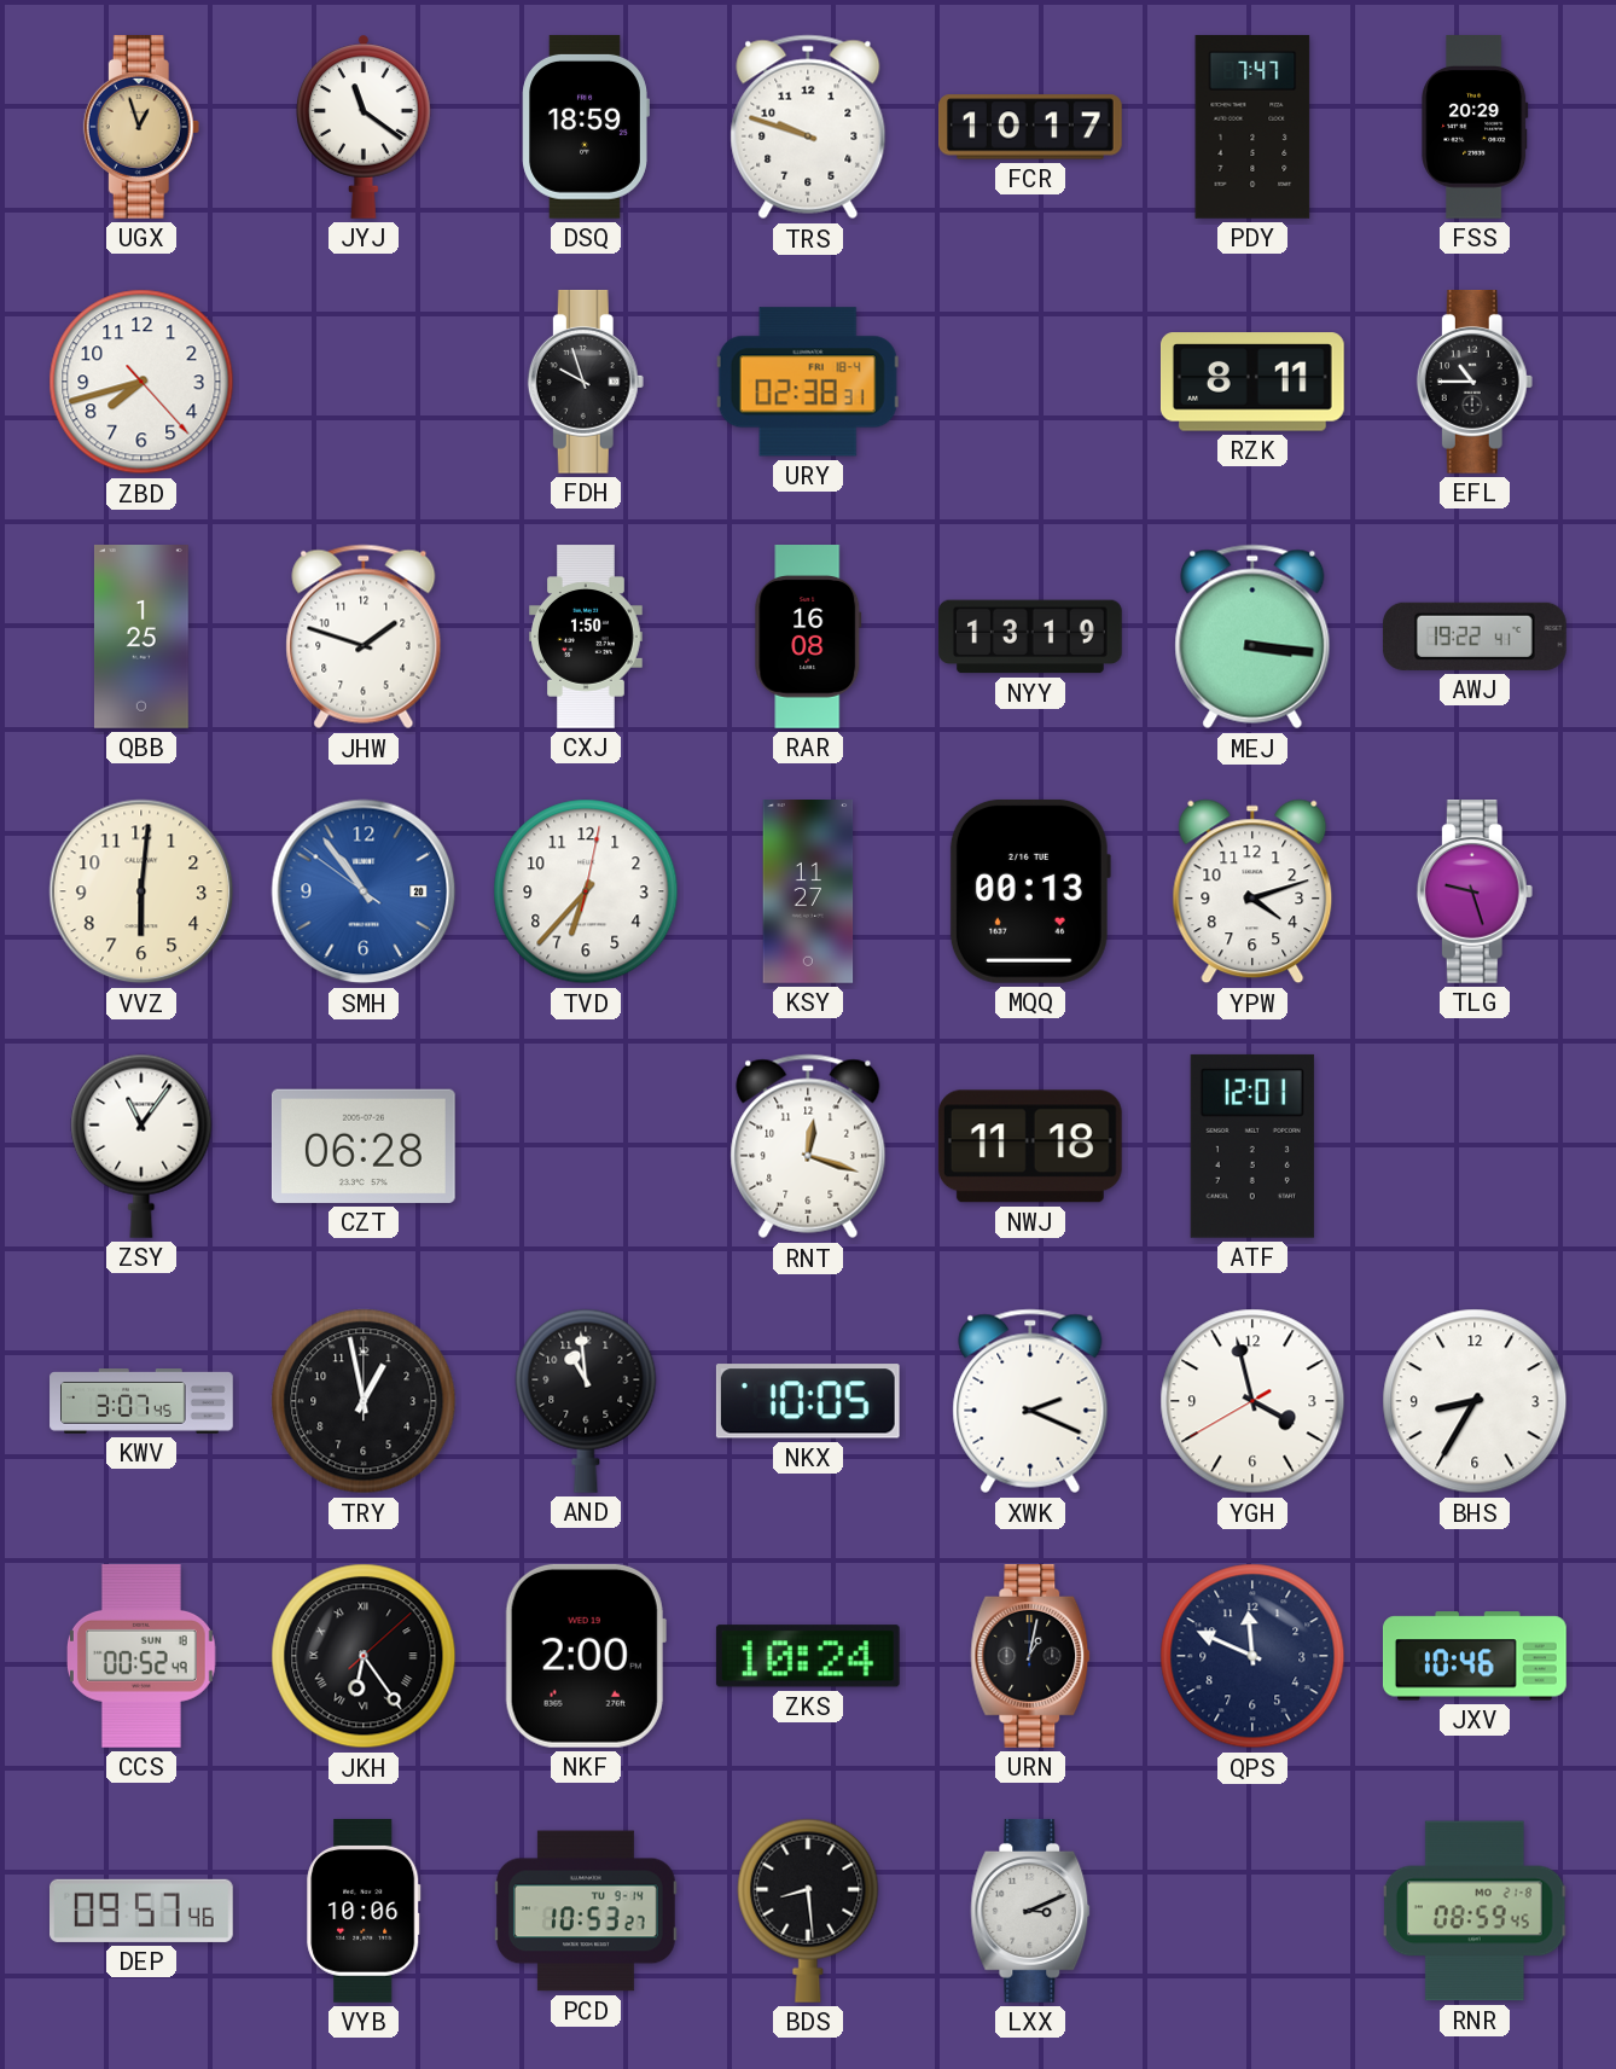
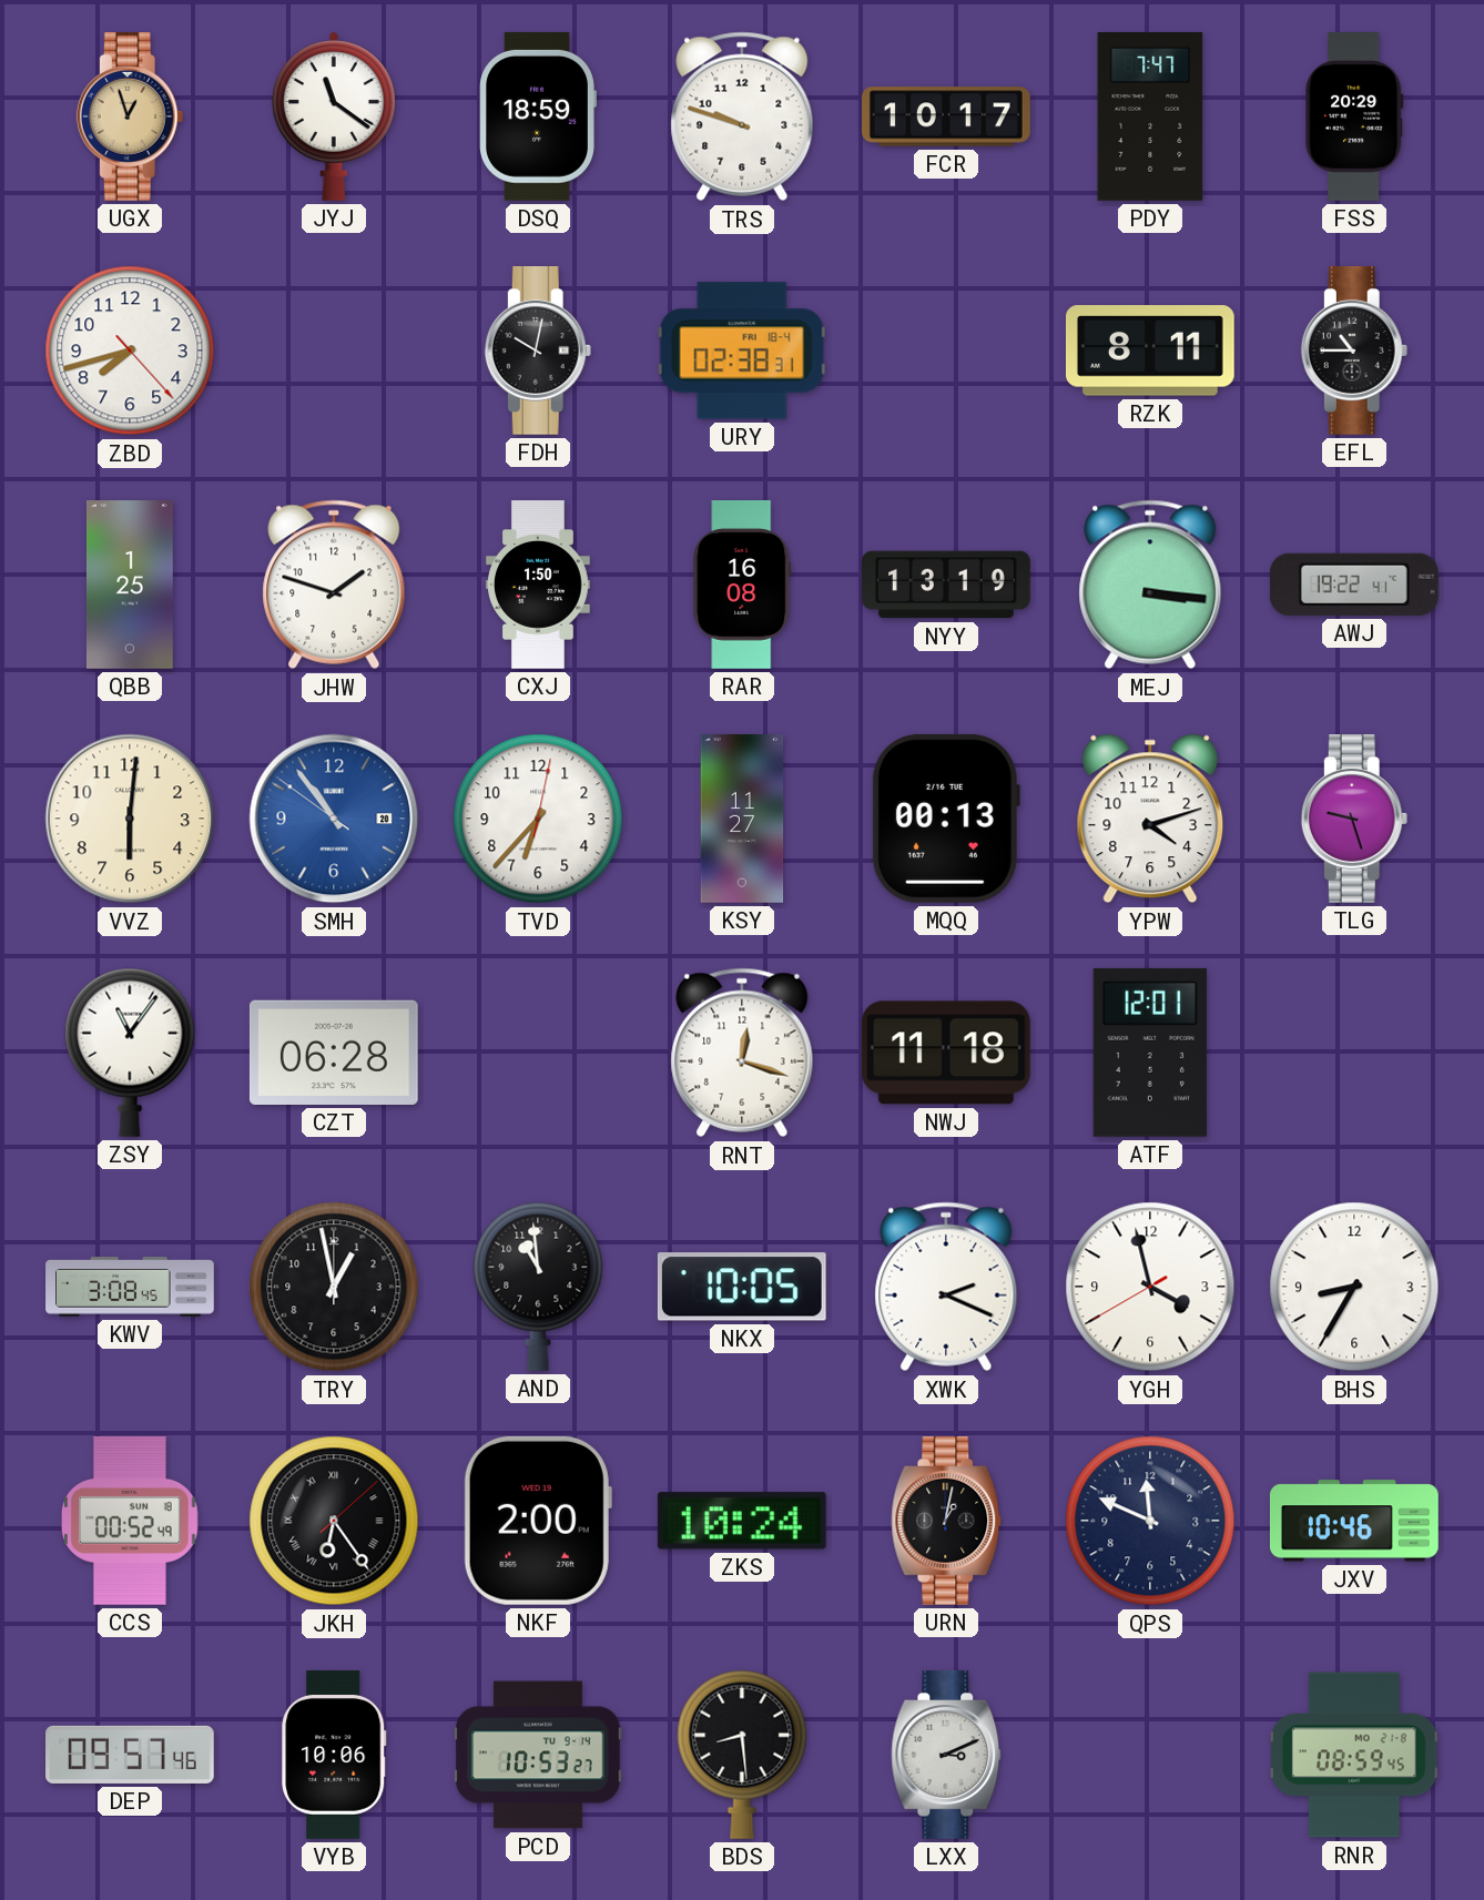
FDH: 9:57 -> 10:02 (538, 352)
KWV: 3:07 -> 3:08 (130, 1288)
